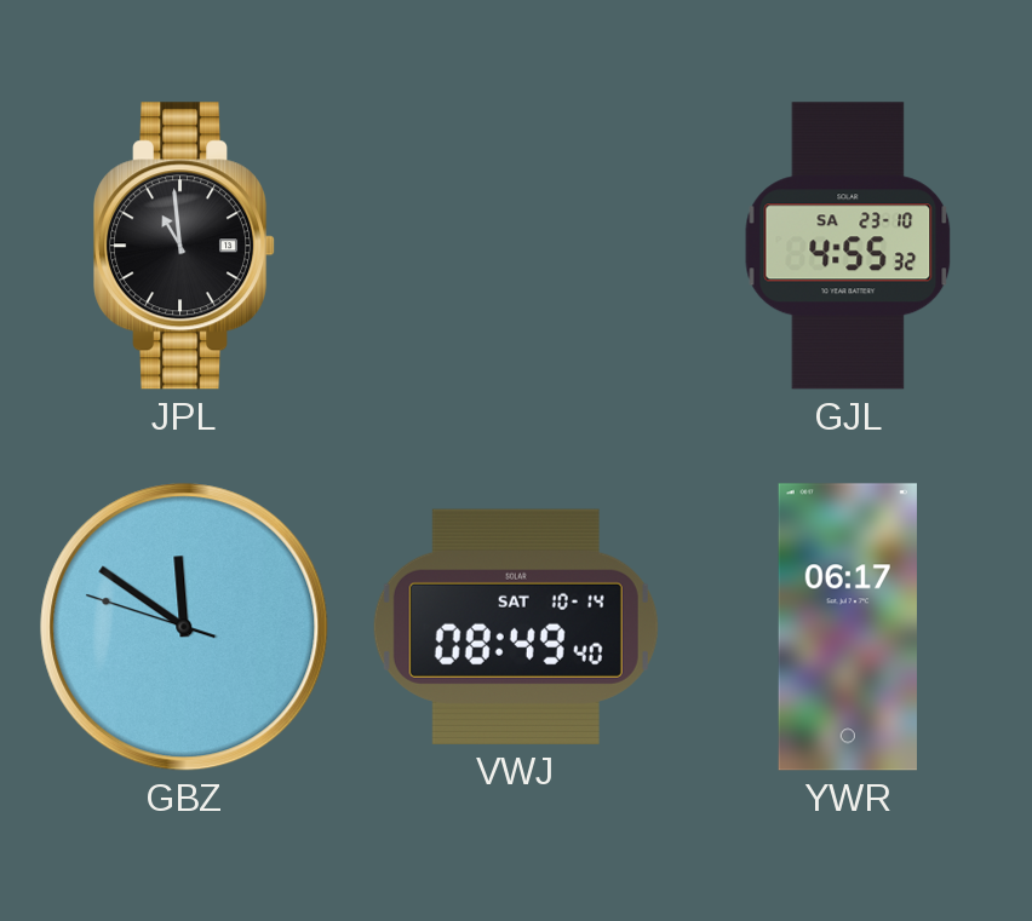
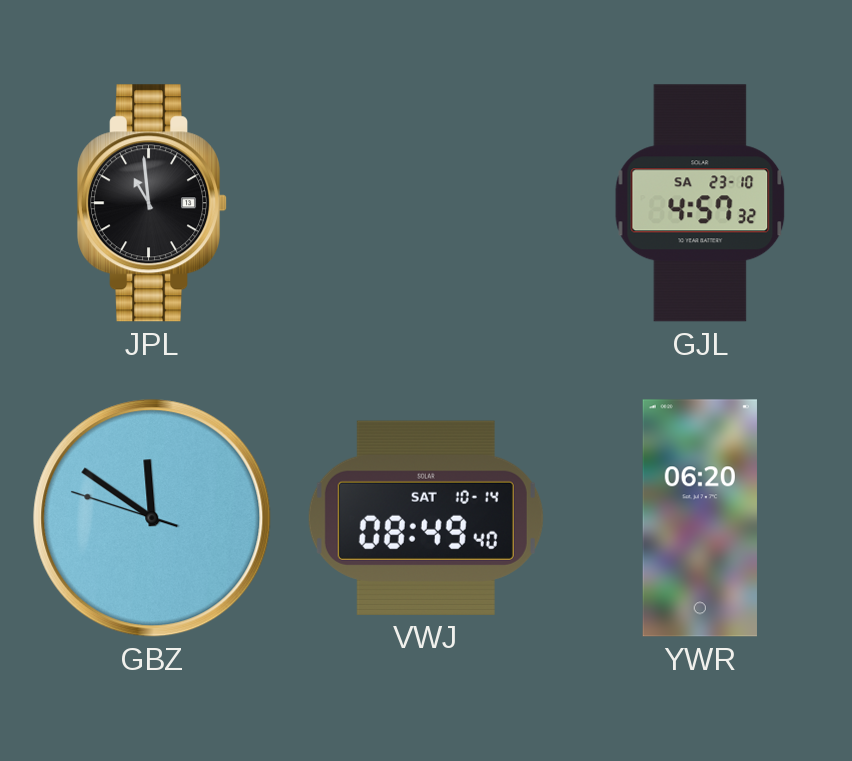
GJL: 4:55 -> 4:57 (700, 203)
YWR: 06:17 -> 06:20 (700, 518)
